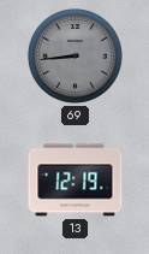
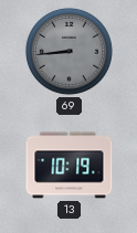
13: 12:19 -> 10:19 (70, 166)
